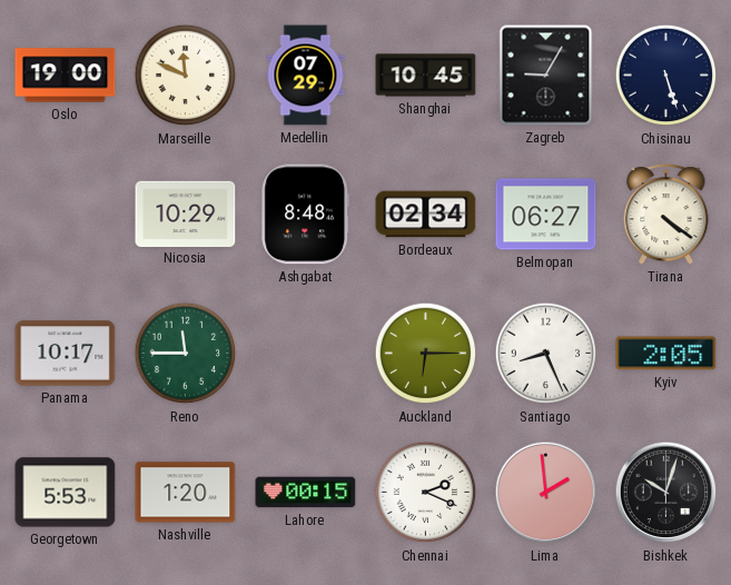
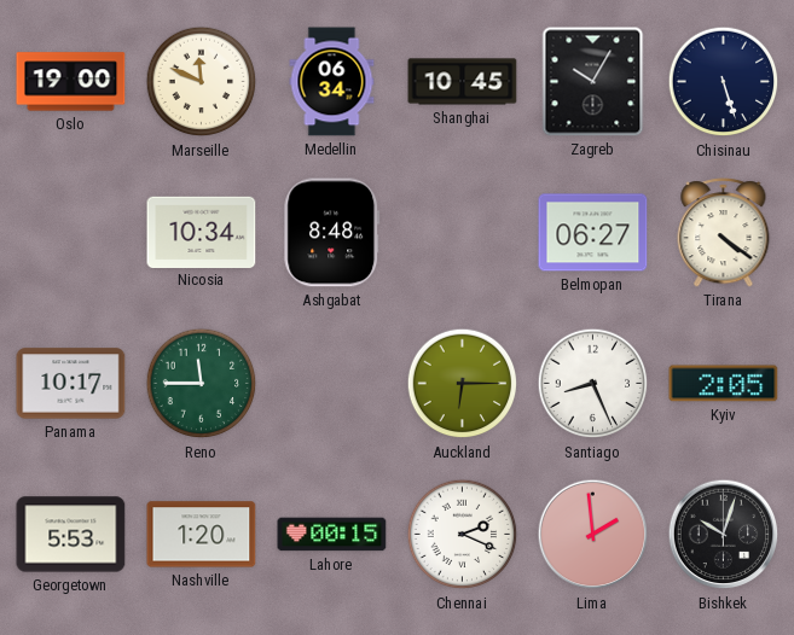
Medellin: 07:29 -> 06:34 (332, 82)
Zagreb: 9:05 -> 10:05 (593, 82)
Nicosia: 10:29 -> 10:34 (202, 232)
Bordeaux: 02:34 -> none (426, 215)
